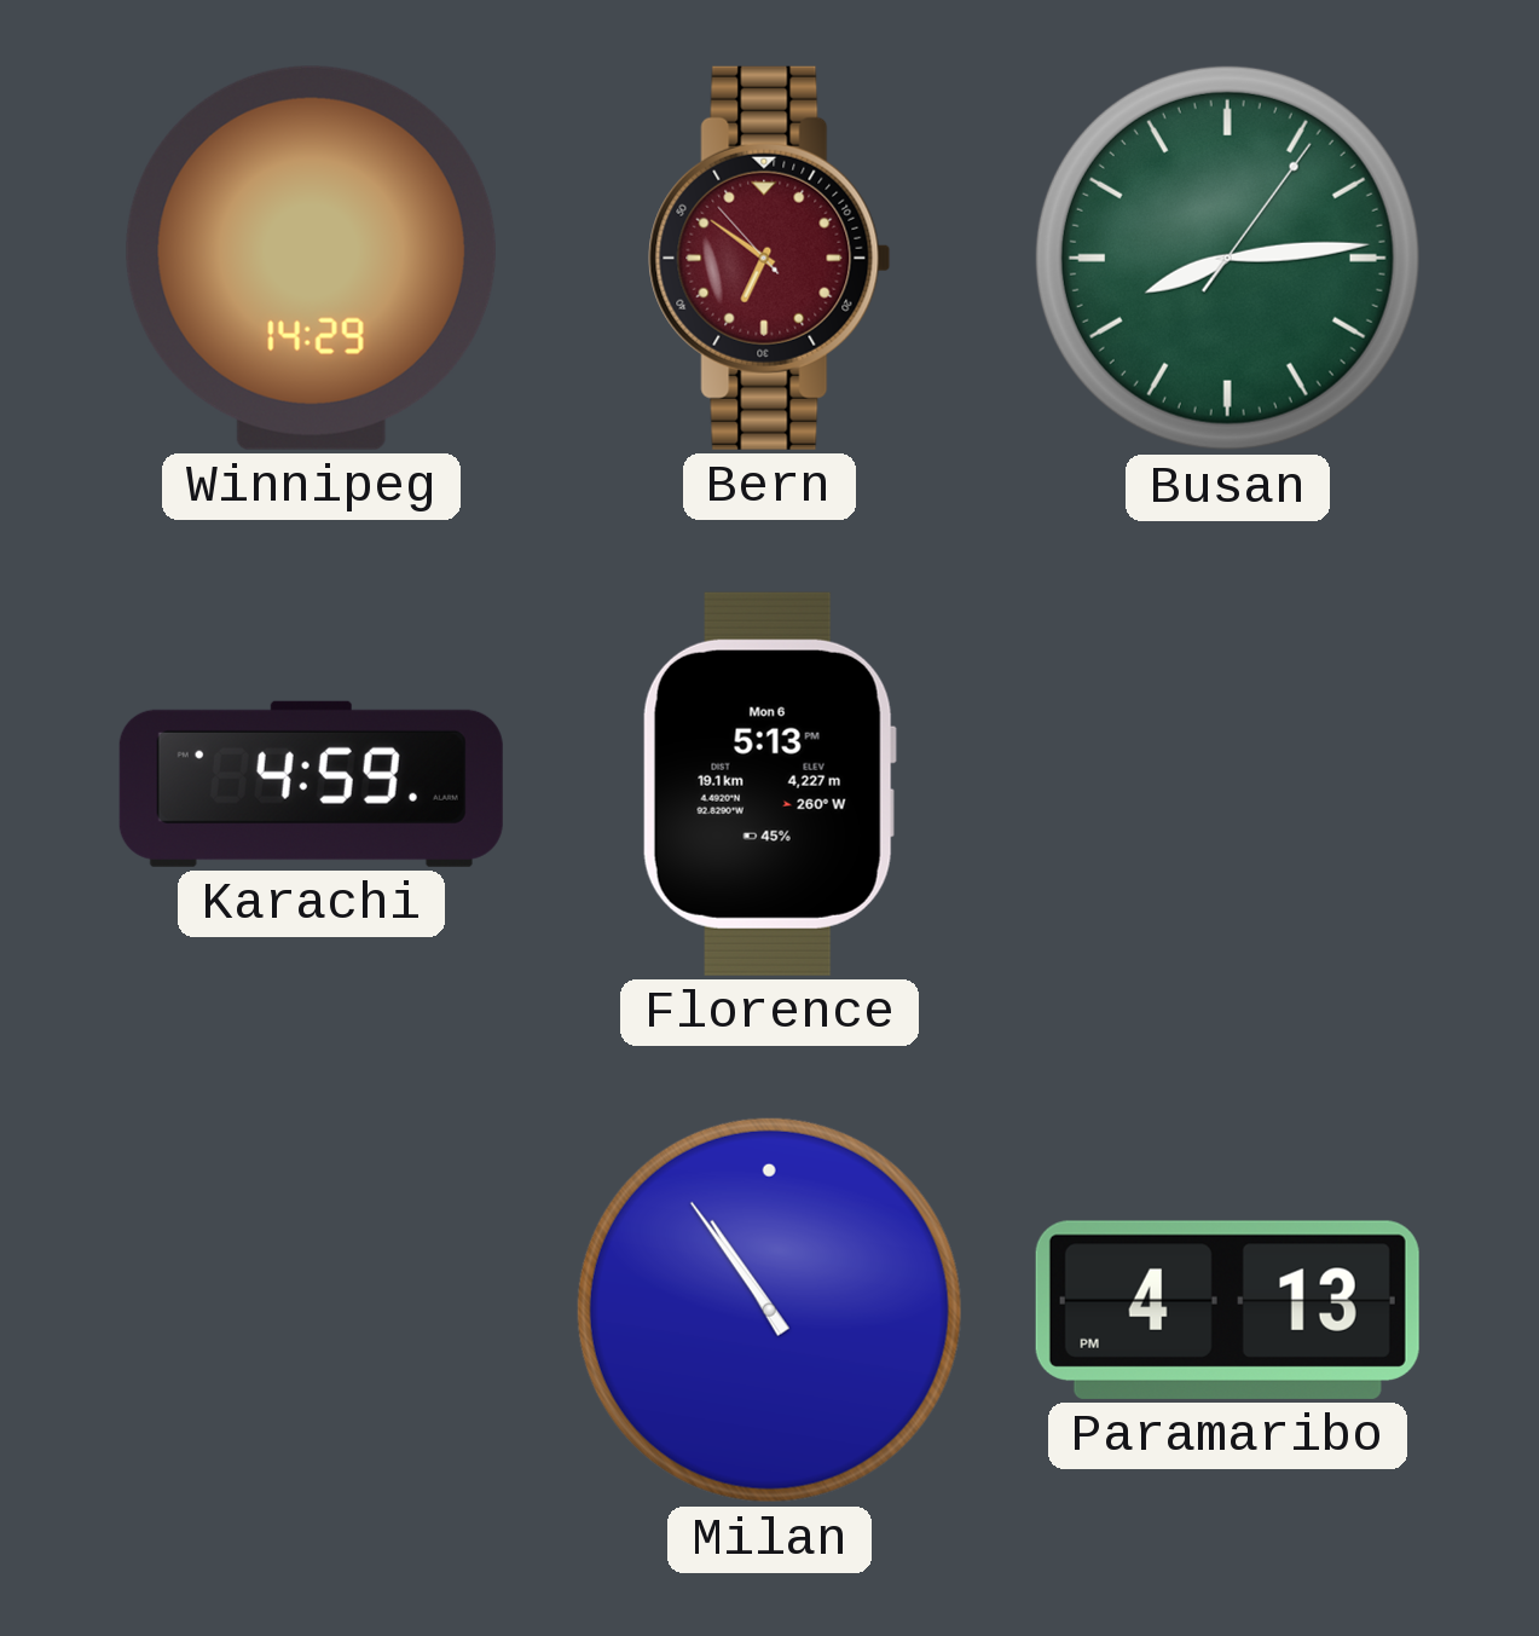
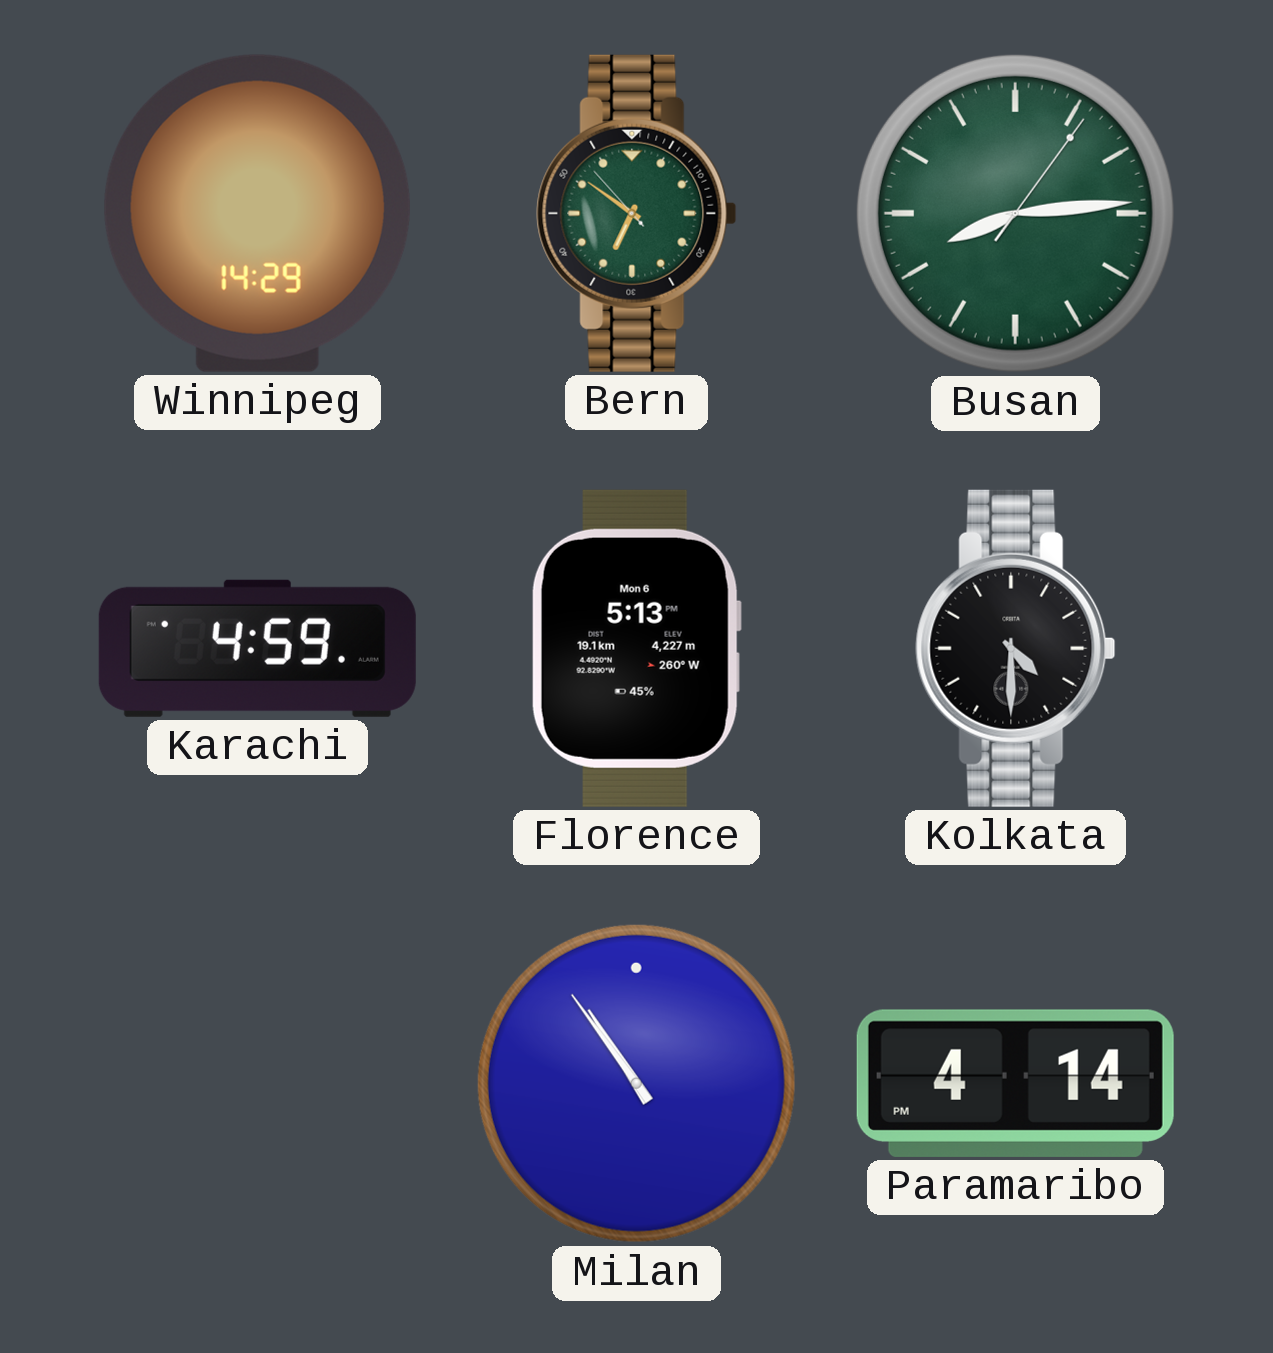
Bern dial: burgundy -> green (637, 213)
Kolkata: none -> 4:30 (1016, 648)
Paramaribo: 4:13 -> 4:14 (1015, 1083)
